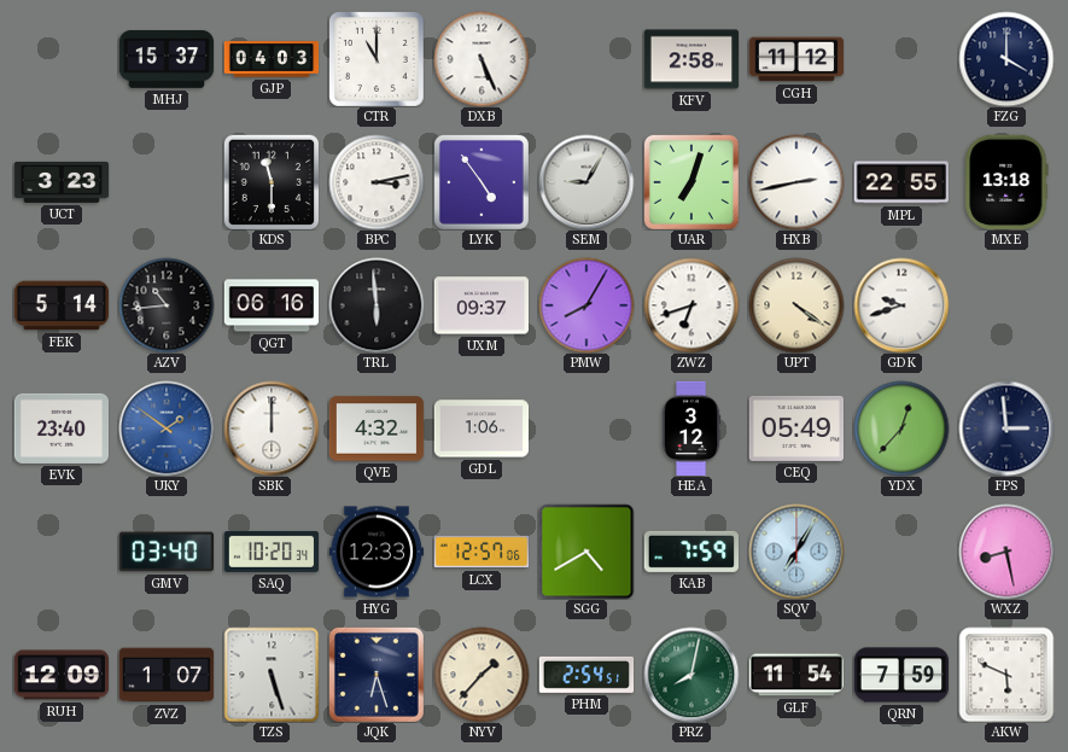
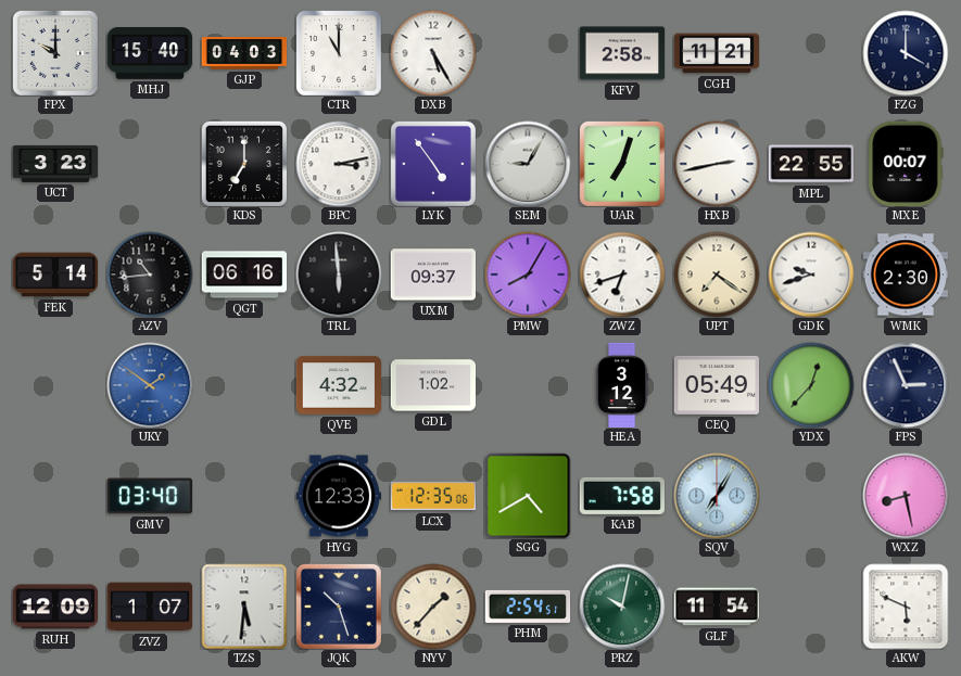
FPX: none -> 10:00 (55, 53)
MHJ: 15:37 -> 15:40 (150, 54)
DXB: 5:26 -> 5:25 (433, 53)
CGH: 11:12 -> 11:21 (717, 53)
KDS: 11:30 -> 7:00 (243, 163)
MXE: 13:18 -> 00:07 (906, 163)
UPT: 4:21 -> 7:21 (717, 275)
WMK: none -> 2:30 (906, 275)
EVK: 23:40 -> none (60, 429)
SBK: 12:00 -> none (272, 429)
GDL: 1:06 -> 1:02 (433, 385)
FPS: 2:59 -> 2:56 (906, 385)
SAQ: 10:20 -> none (272, 552)
LCX: 12:57 -> 12:35 (433, 496)
KAB: 7:59 -> 7:58 (621, 496)
TZS: 5:27 -> 5:31 (244, 607)
JQK: 6:27 -> 10:27 (339, 607)
PRZ: 8:02 -> 10:02 (622, 607)
QRN: 7:59 -> none (901, 675)
